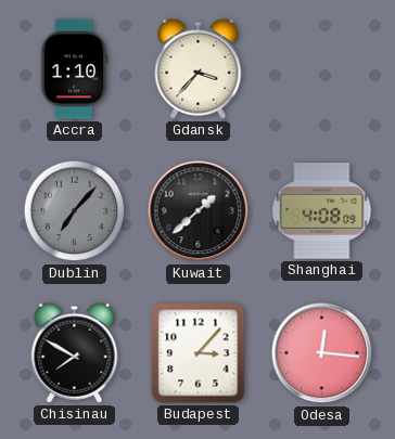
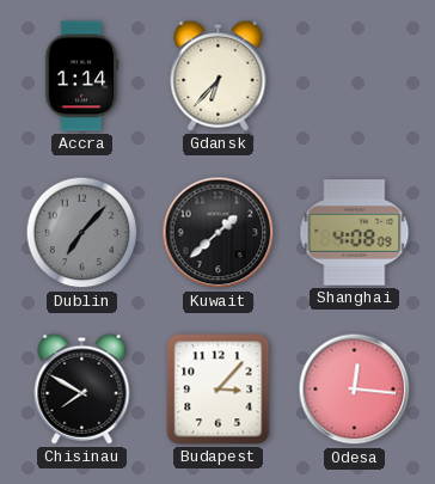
Accra: 1:10 -> 1:14 (81, 76)
Gdansk: 3:37 -> 6:37 (219, 75)
